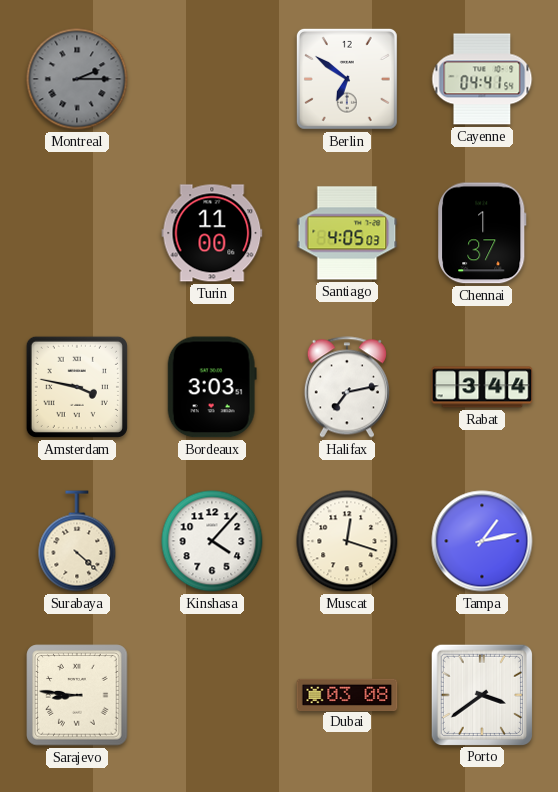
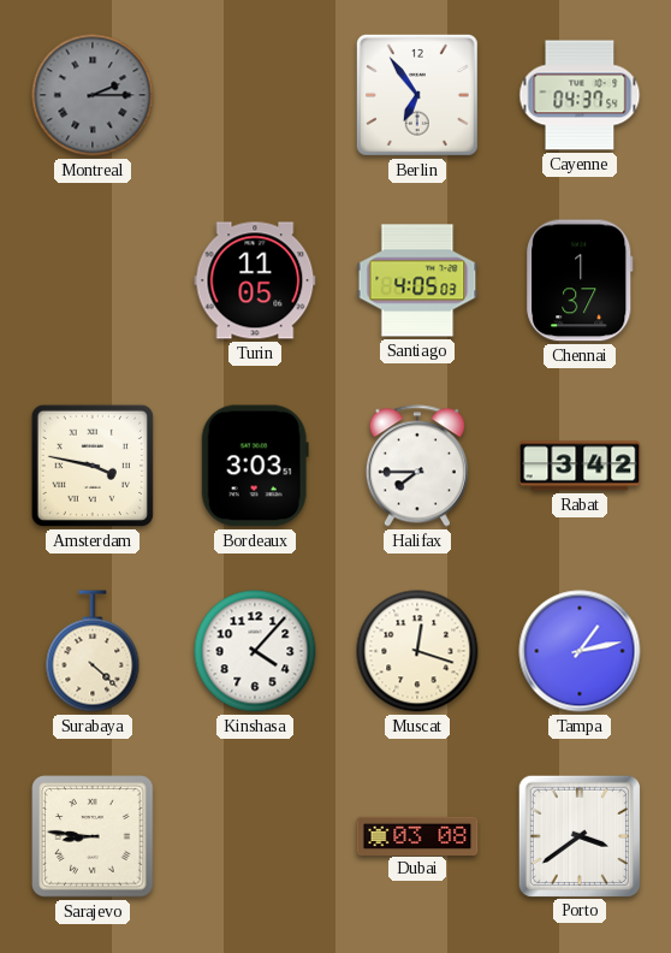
Berlin: 6:51 -> 6:54 (417, 95)
Cayenne: 04:41 -> 04:37 (580, 95)
Turin: 11:00 -> 11:05 (255, 280)
Halifax: 7:13 -> 7:45 (417, 466)
Rabat: 3:44 -> 3:42 (580, 466)
